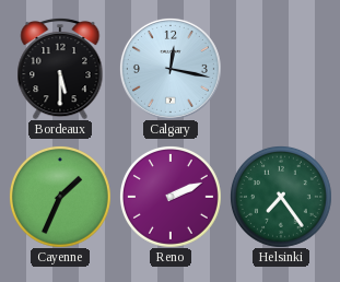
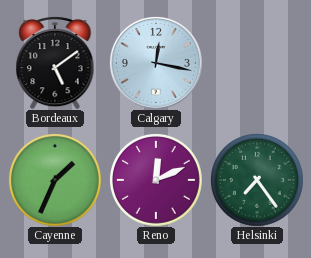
Bordeaux: 5:30 -> 5:09 (55, 63)
Reno: 2:11 -> 12:11 (156, 180)
